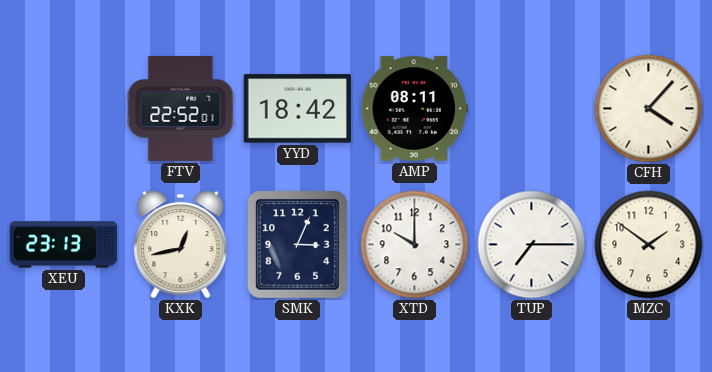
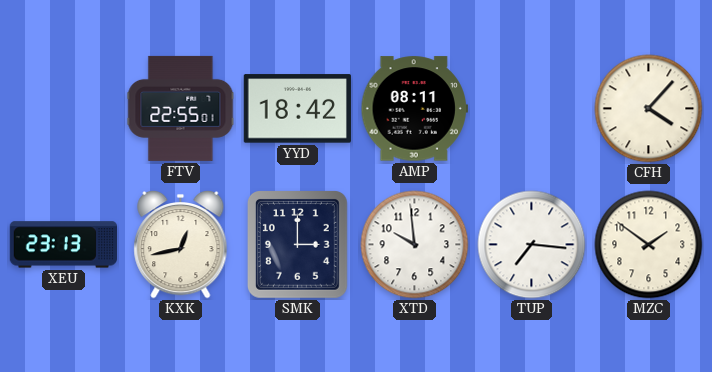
FTV: 22:52 -> 22:55 (181, 108)
SMK: 3:04 -> 3:00 (298, 245)
XTD: 10:00 -> 9:59 (415, 245)
TUP: 7:15 -> 7:16 (532, 245)
